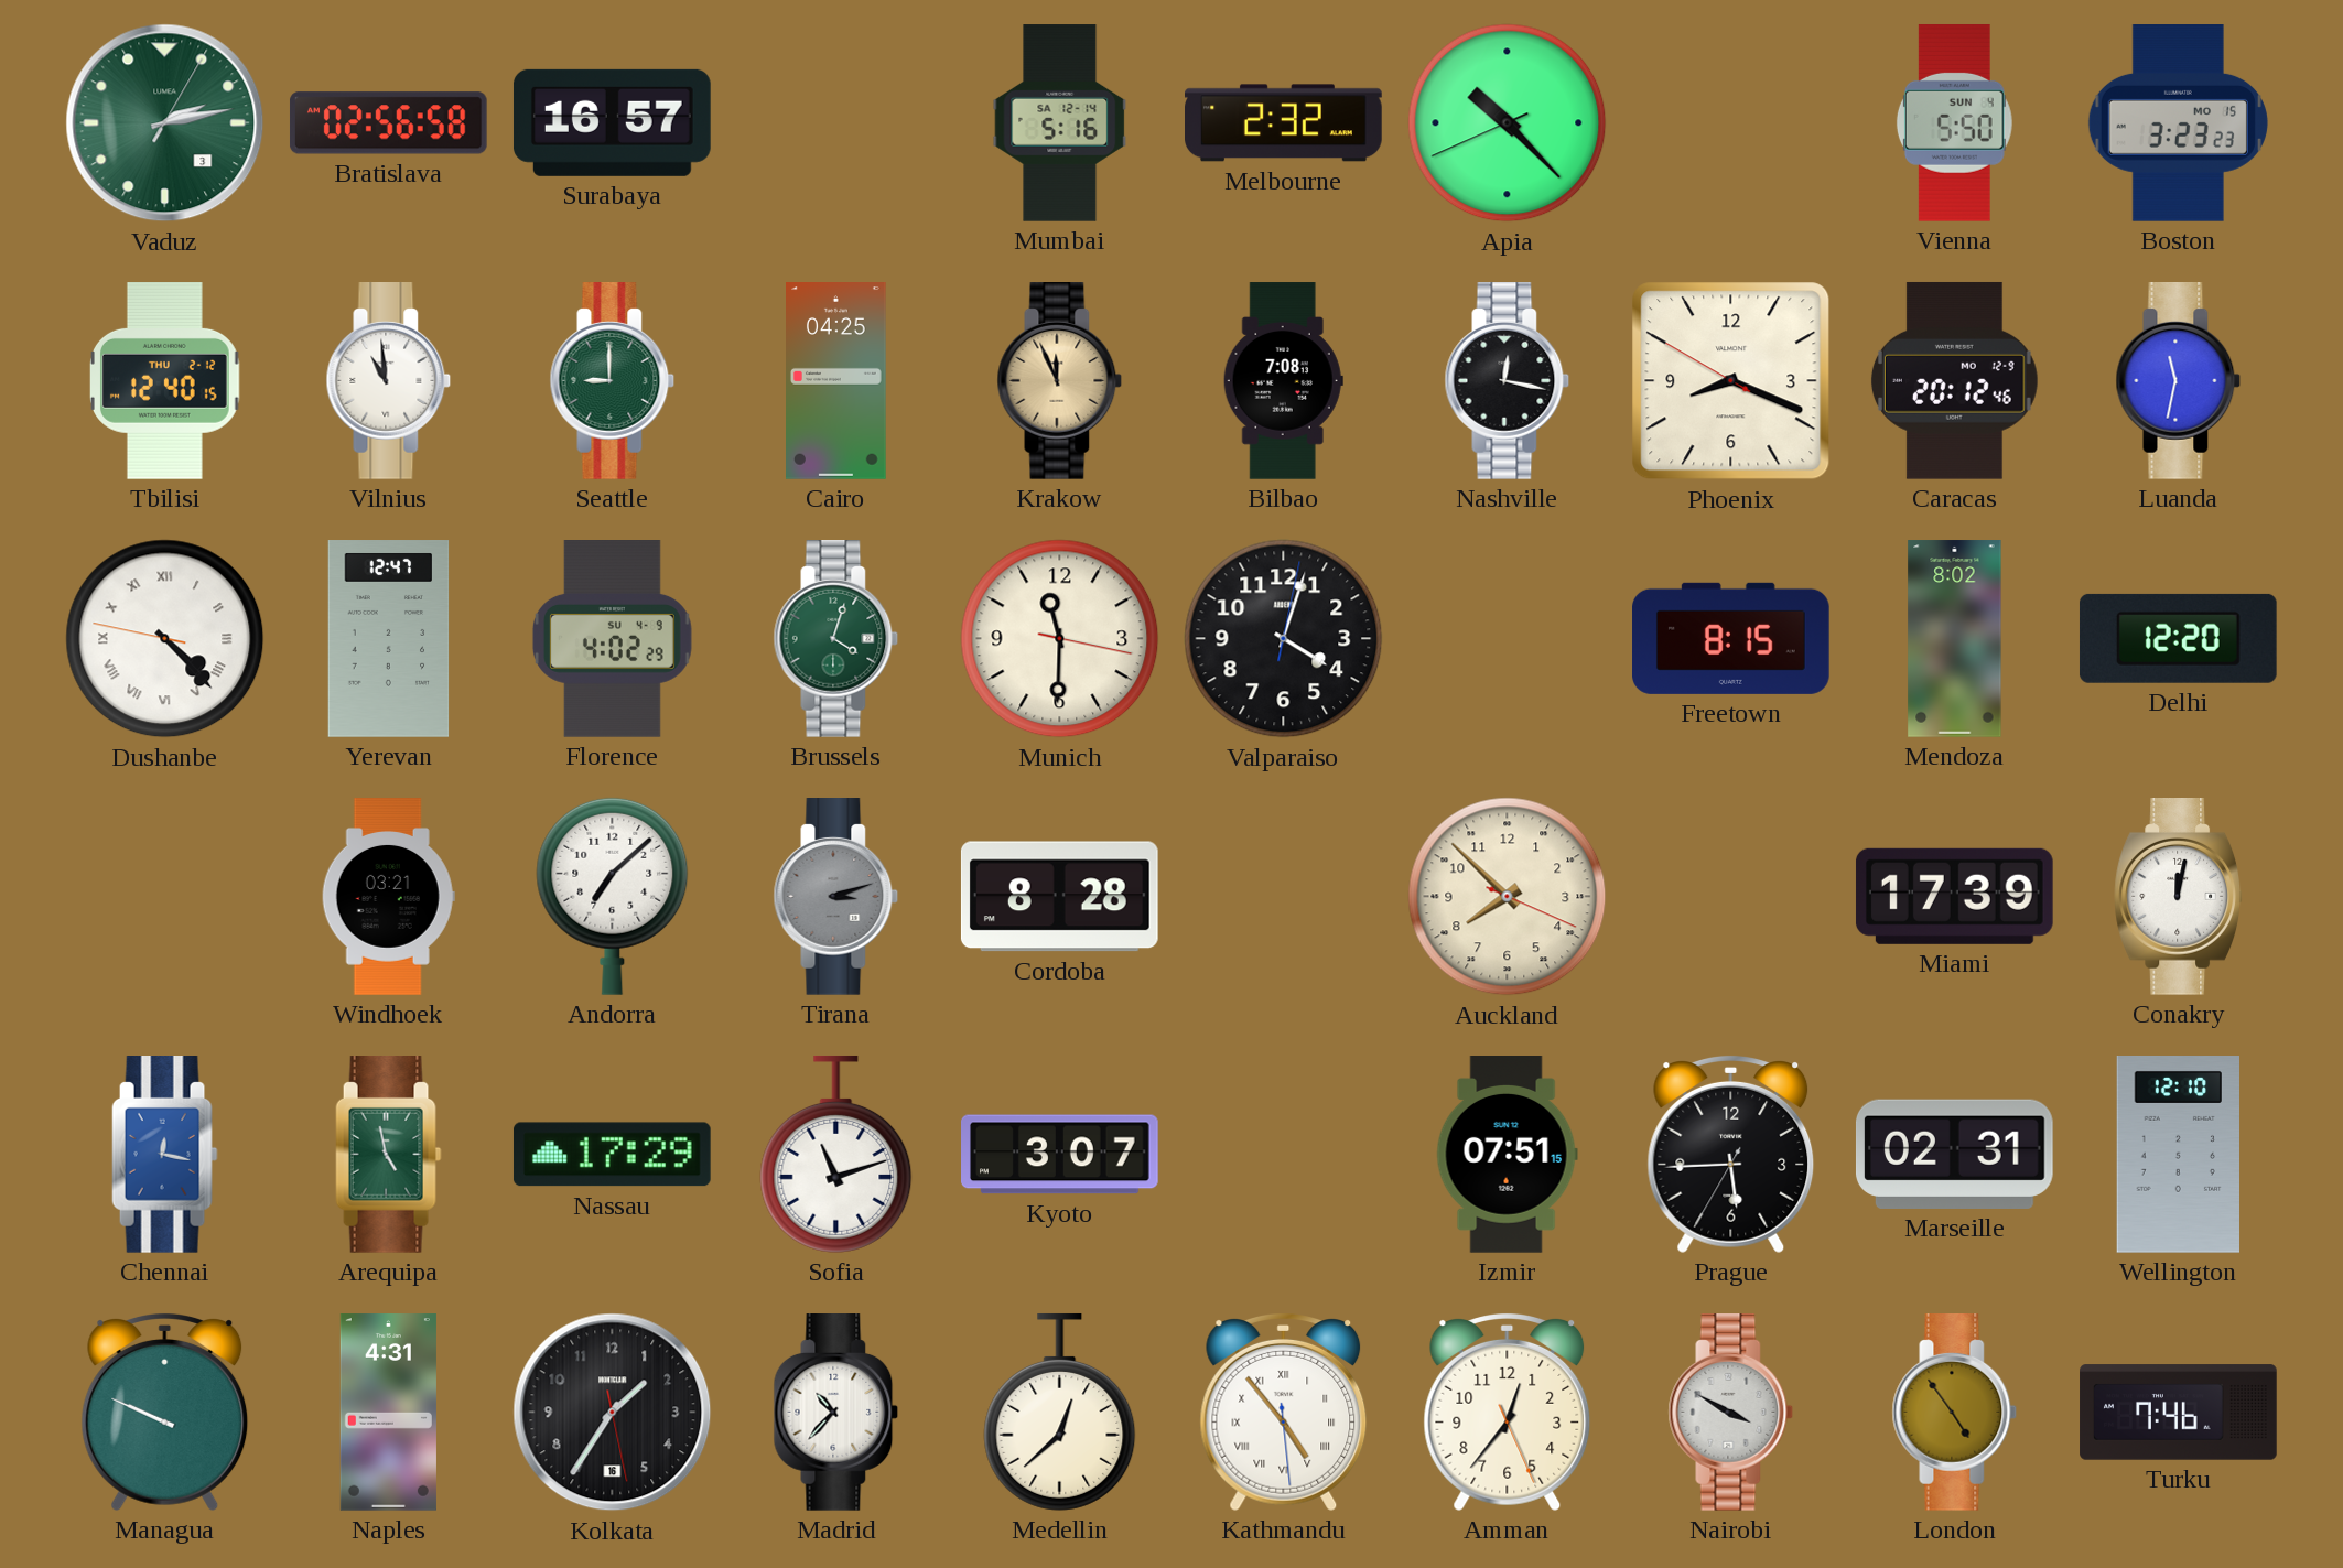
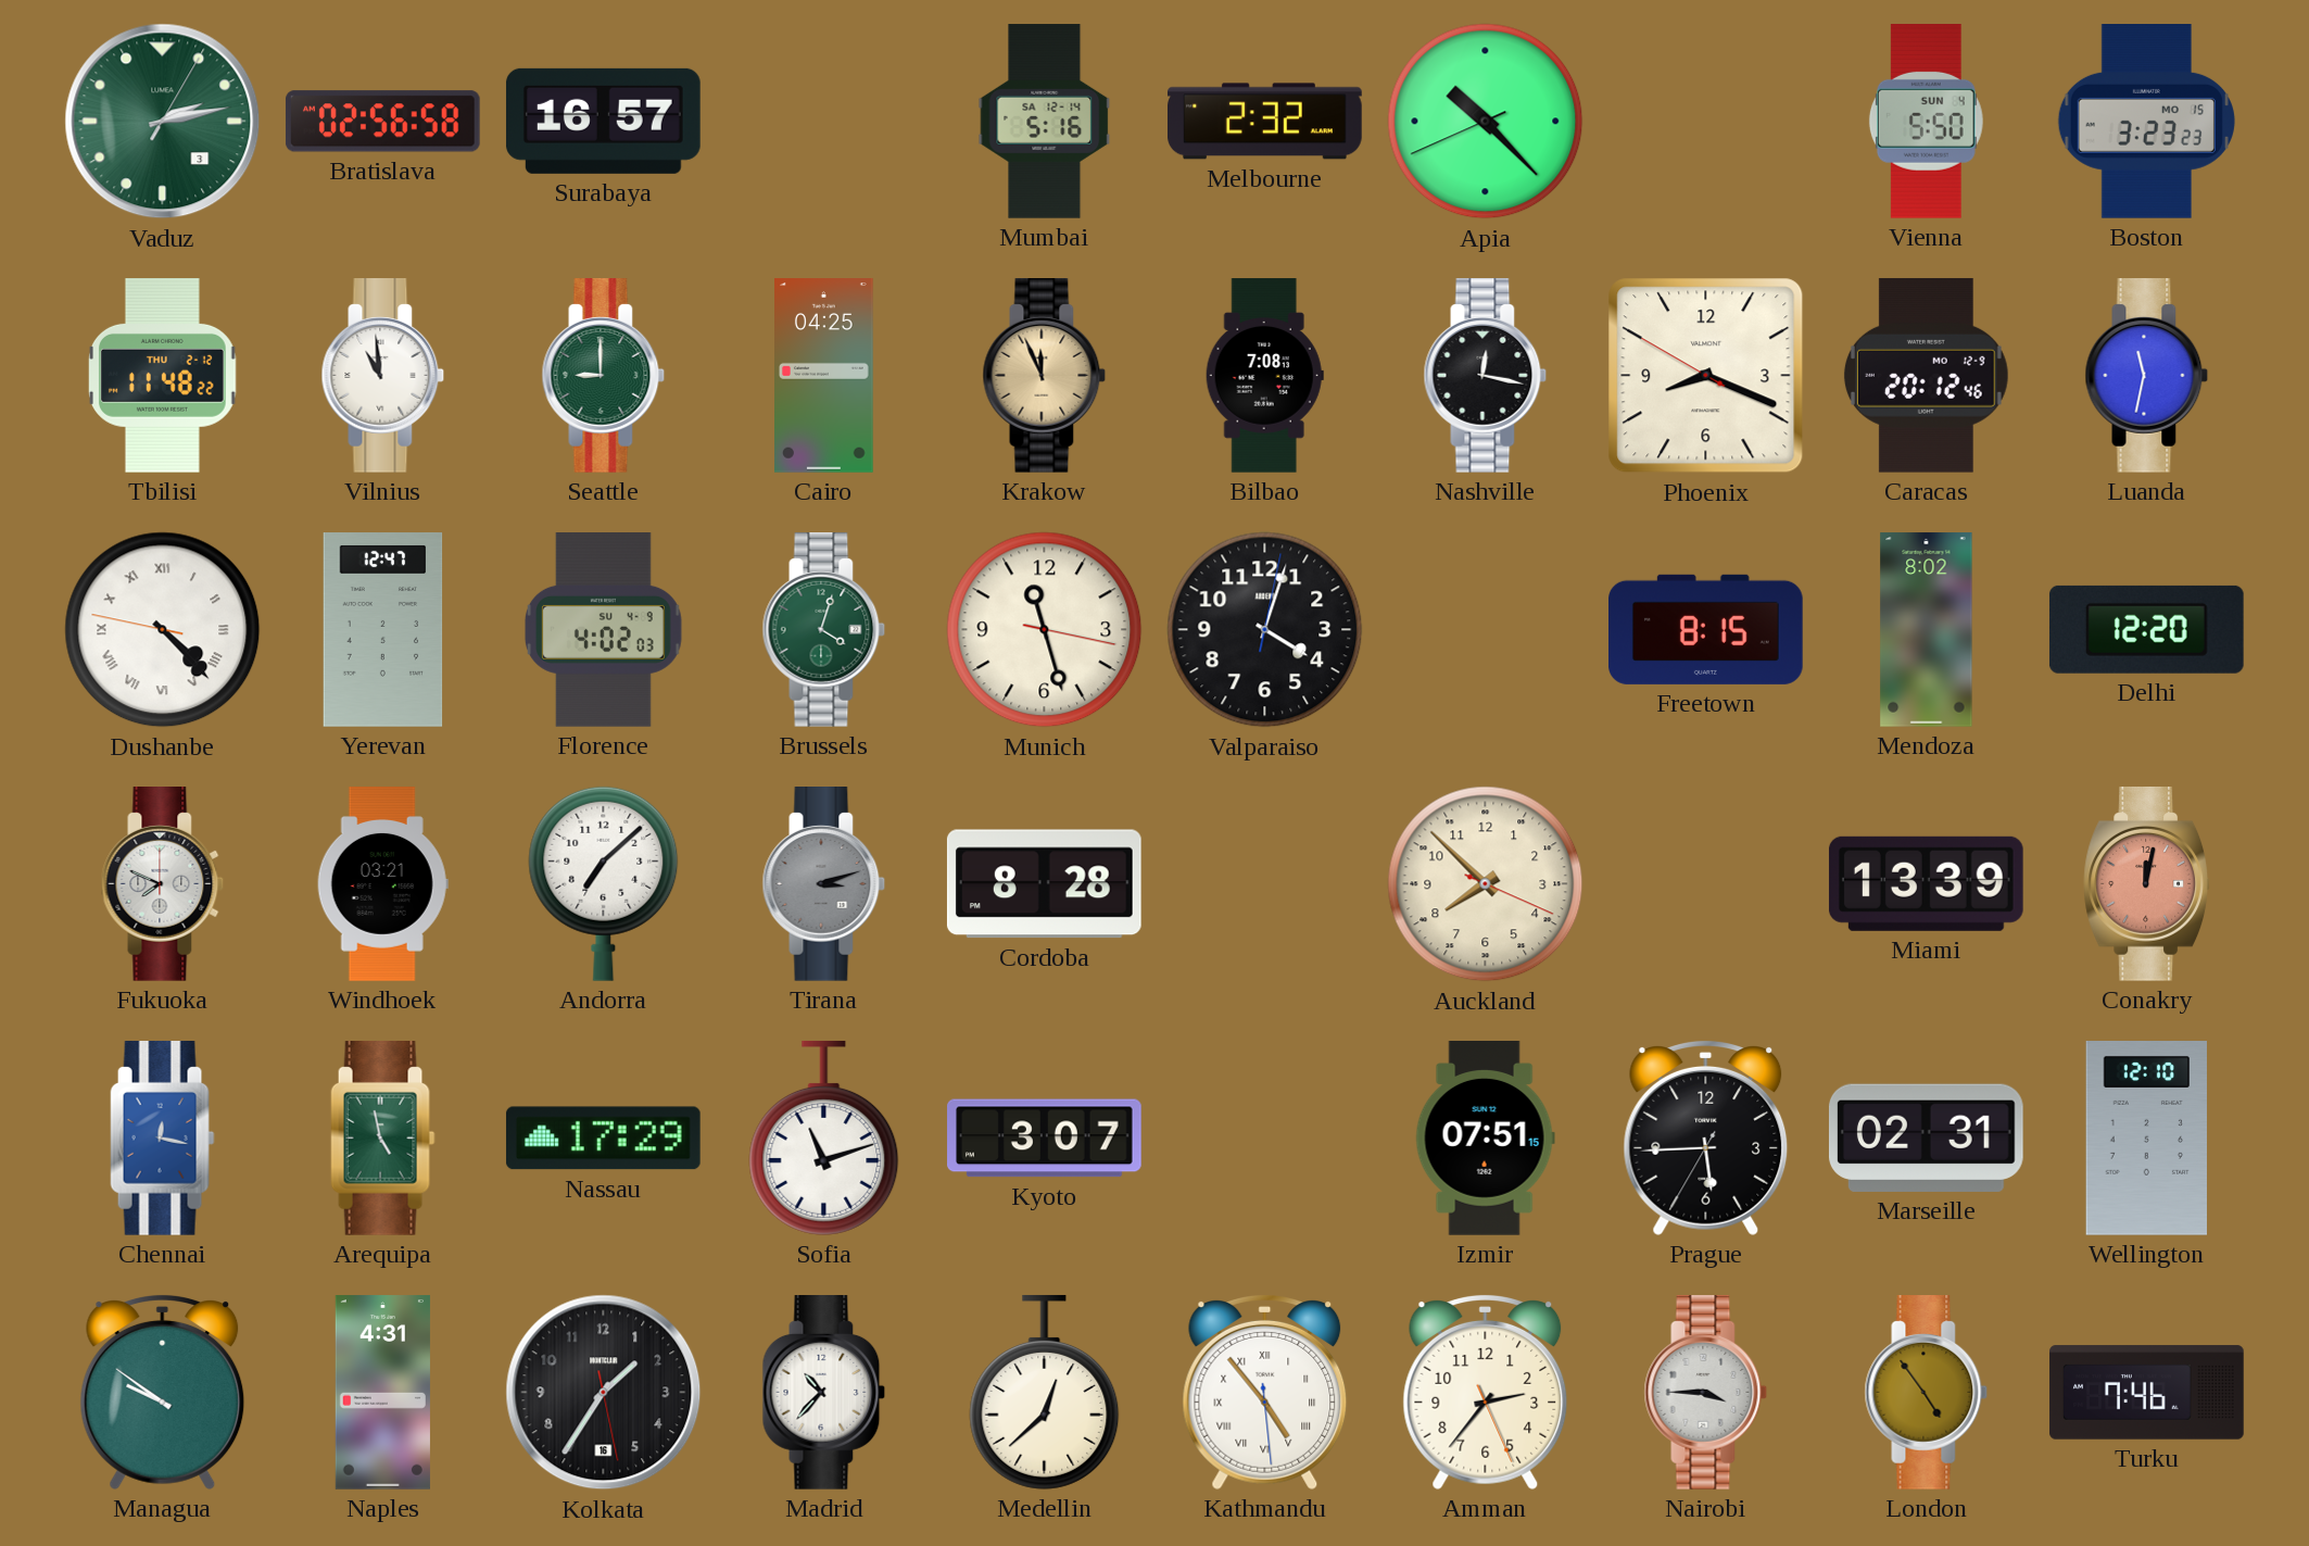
Tbilisi: 12:40 -> 11:48 (163, 376)
Florence: 4:02:29 -> 4:02:03 (603, 630)
Munich: 11:30 -> 11:27 (1045, 630)
Fukuoka: none -> 7:49 (163, 884)
Miami: 17:39 -> 13:39 (1926, 883)
Conakry dial: white -> salmon (2147, 884)
Managua: 9:49 -> 9:51 (163, 1393)
Amman: 12:36 -> 2:36 (1486, 1393)
Nairobi: 3:50 -> 3:45 (1706, 1393)
